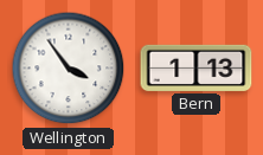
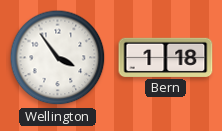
Bern: 1:13 -> 1:18 (166, 57)
